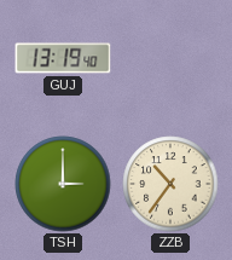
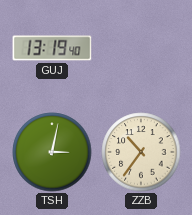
TSH: 3:00 -> 3:02 (52, 152)
